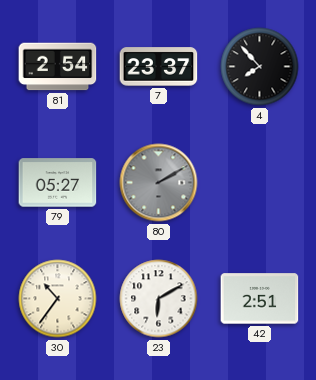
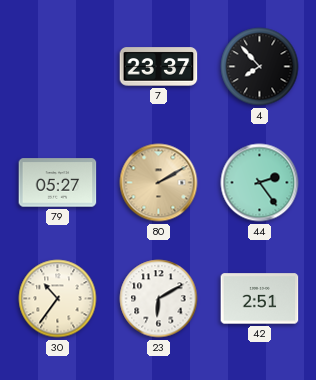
81: 2:54 -> none (58, 67)
80 dial: grey -> champagne (159, 183)
44: none -> 2:24 (260, 183)
